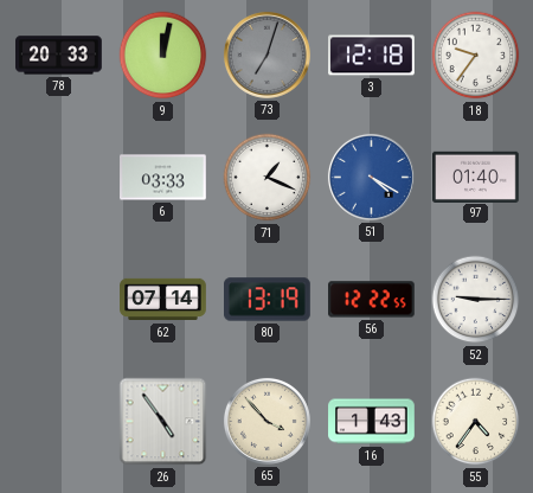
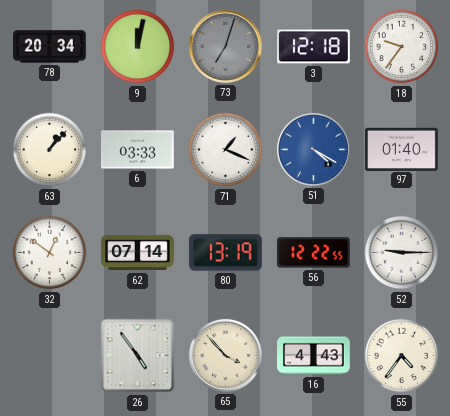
78: 20:33 -> 20:34 (50, 47)
63: none -> 1:07 (50, 150)
32: none -> 12:51 (50, 253)
16: 1:43 -> 4:43 (314, 356)
